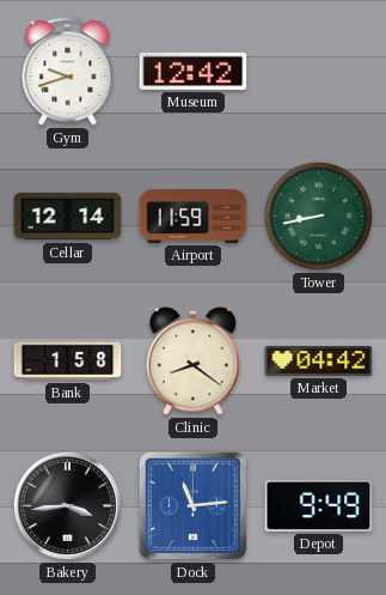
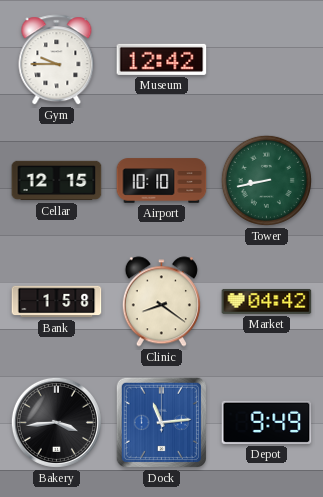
Gym: 9:42 -> 9:45 (57, 60)
Cellar: 12:14 -> 12:15 (57, 181)
Airport: 11:59 -> 10:10 (162, 181)
